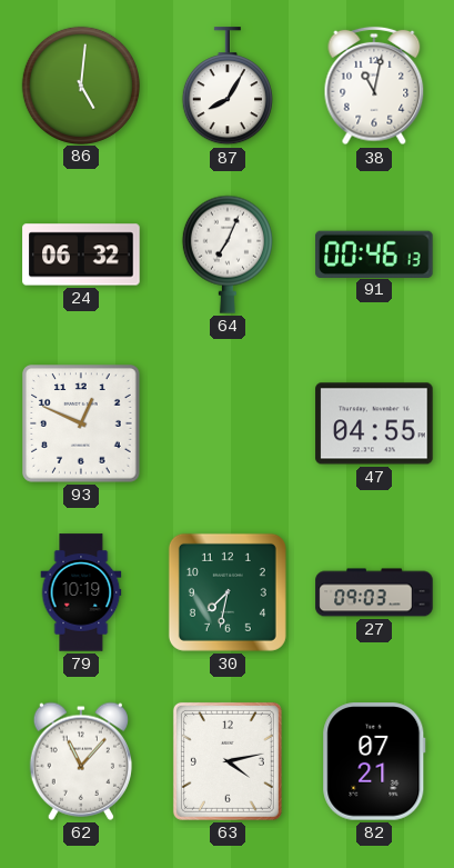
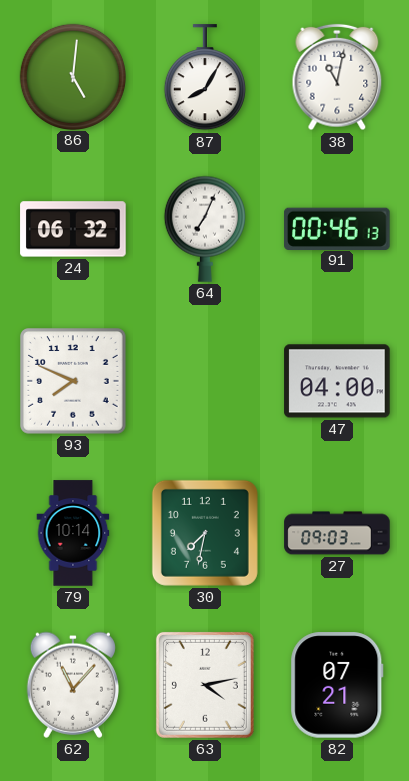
93: 12:49 -> 7:49 (73, 381)
47: 04:55 -> 04:00 (337, 381)
79: 10:19 -> 10:14 (73, 533)
